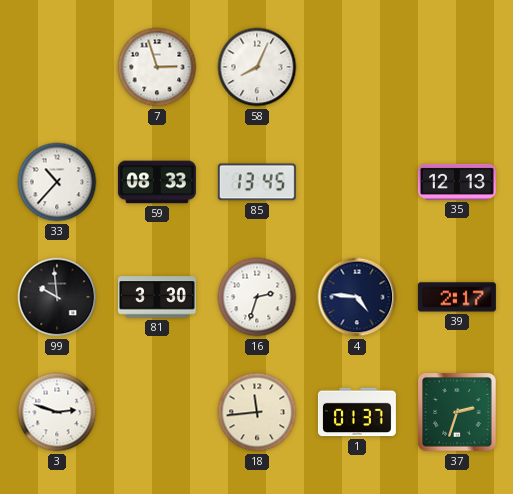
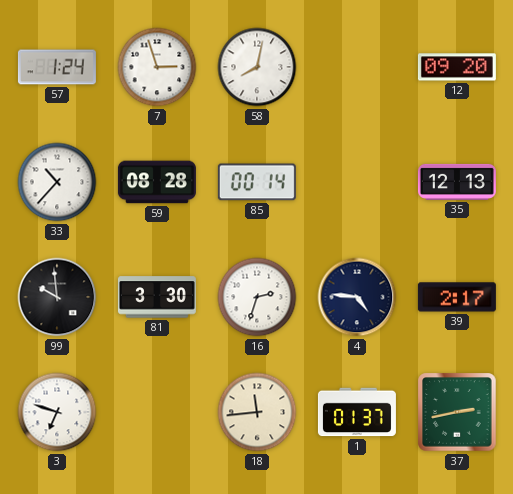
57: none -> 1:24 (57, 67)
58: 8:04 -> 8:02 (257, 67)
12: none -> 09:20 (457, 67)
59: 08:33 -> 08:28 (157, 182)
85: 13:45 -> 00:14 (257, 182)
3: 2:48 -> 6:48 (57, 412)
37: 2:33 -> 2:43 (457, 412)
